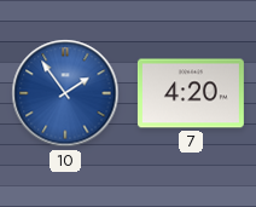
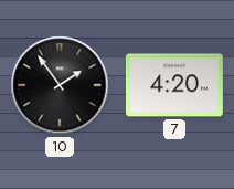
10 dial: blue -> black (60, 85)
